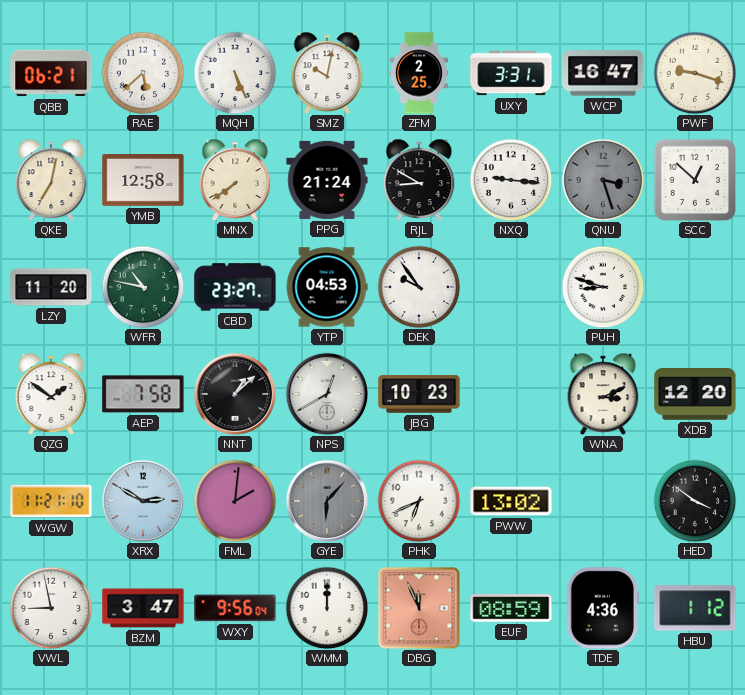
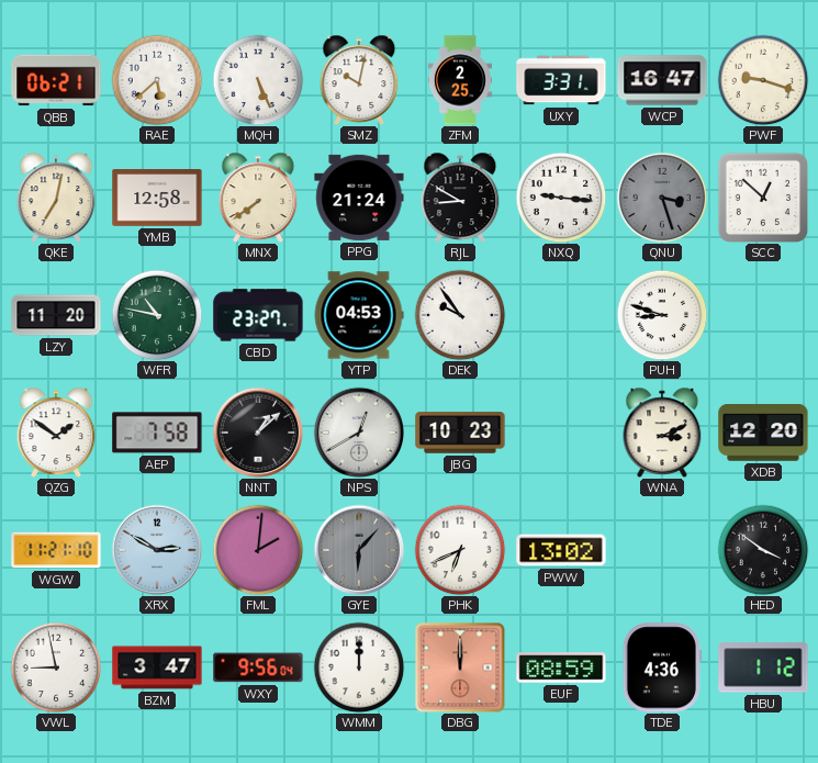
DBG: 11:56 -> 12:00 (460, 667)
